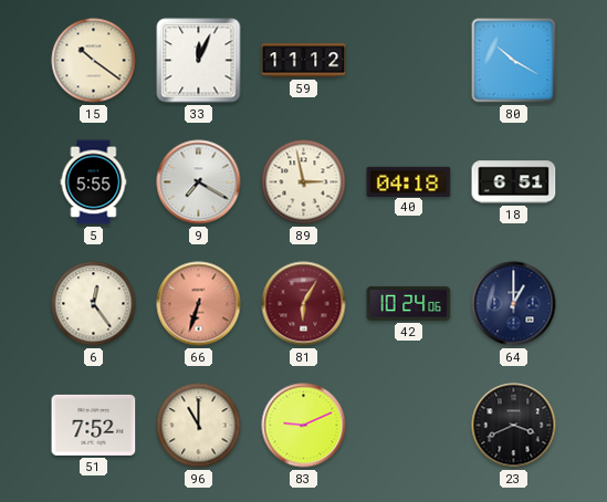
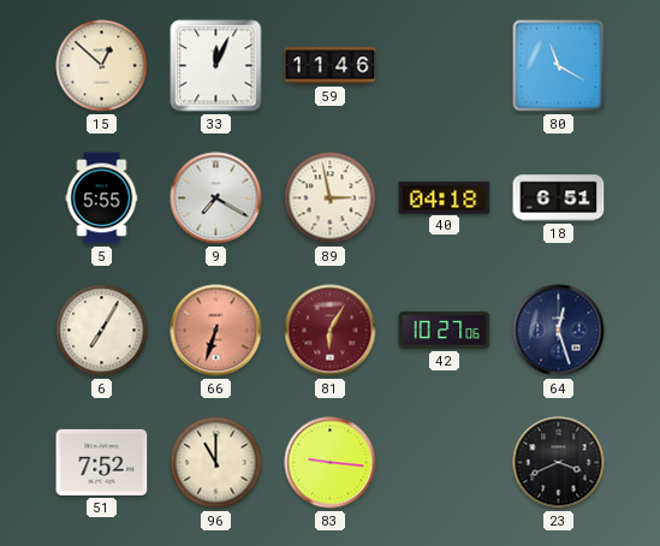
15: 10:21 -> 12:52 (102, 66)
59: 11:12 -> 11:46 (331, 66)
80: 10:20 -> 11:20 (559, 66)
6: 12:24 -> 7:05 (102, 331)
42: 10:24 -> 10:27 (445, 330)
64: 1:00 -> 12:27 (559, 331)
83: 9:11 -> 9:16 (331, 463)
